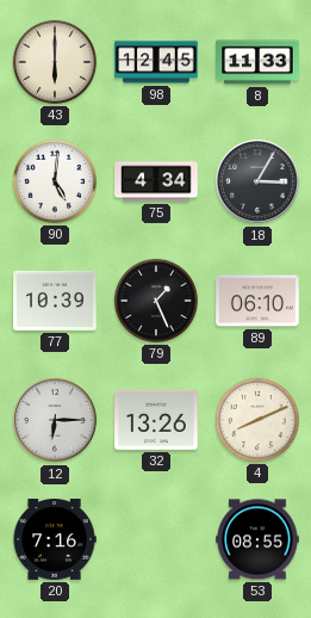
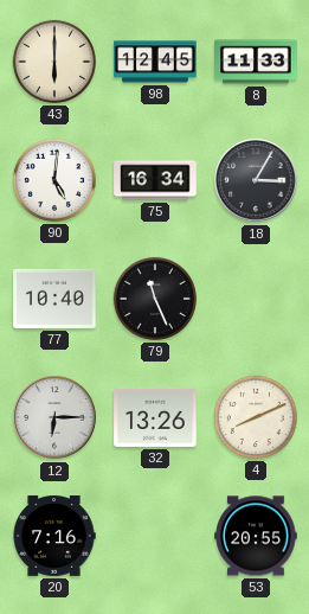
75: 4:34 -> 16:34 (155, 180)
77: 10:39 -> 10:40 (54, 299)
79: 1:26 -> 11:26 (155, 299)
89: 06:10 -> none (257, 301)
53: 08:55 -> 20:55 (256, 536)
